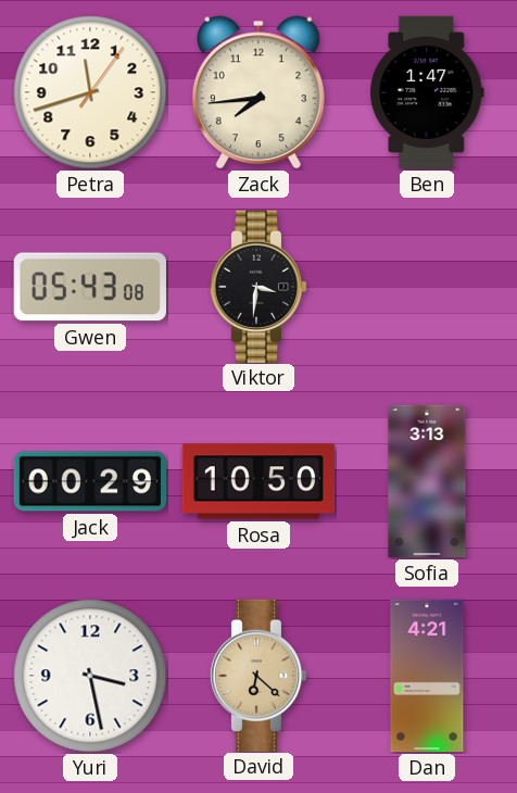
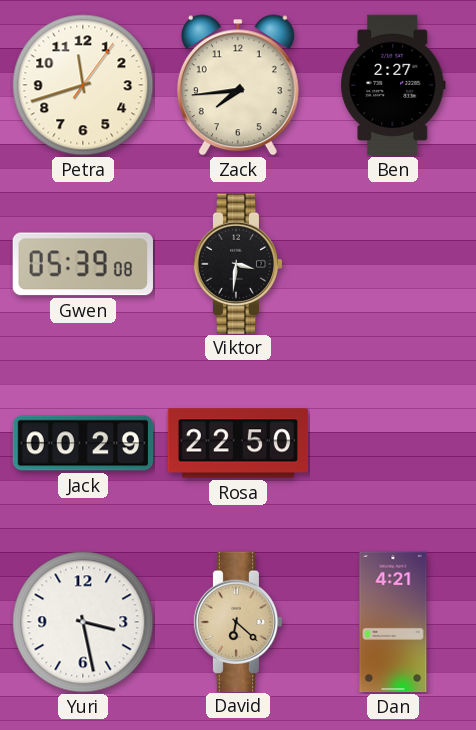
Ben: 1:47 -> 2:27 (393, 85)
Gwen: 05:43 -> 05:39 (83, 264)
Rosa: 10:50 -> 22:50 (238, 443)
Sofia: 3:13 -> none (427, 481)
